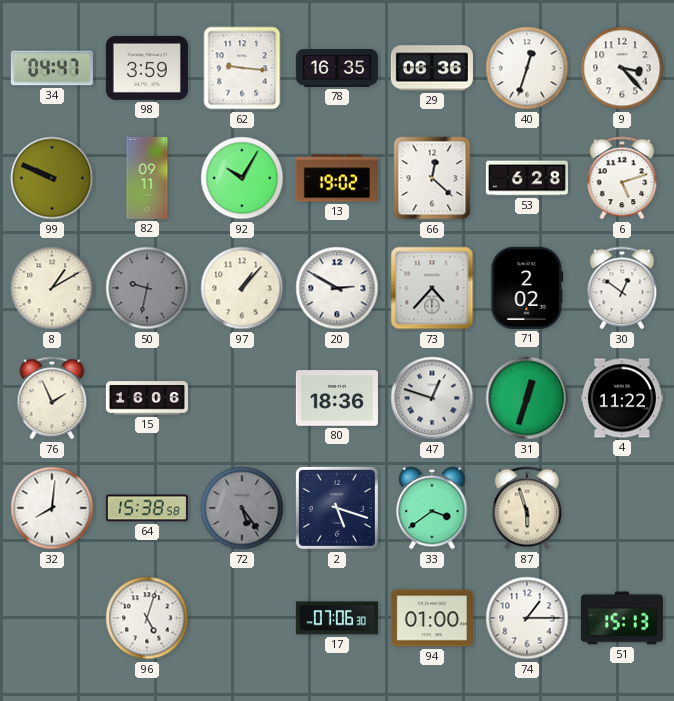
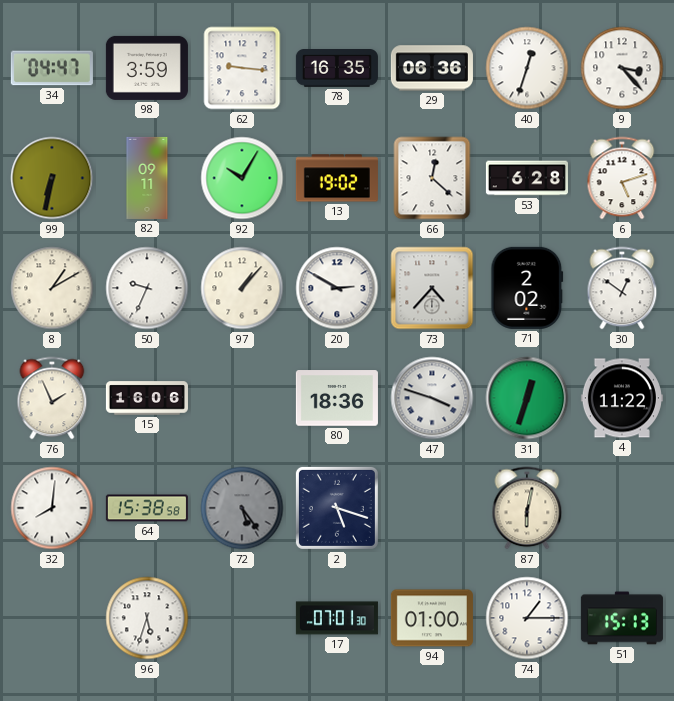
99: 9:49 -> 6:32 (52, 178)
50: 9:32 -> 9:34 (147, 288)
50 dial: grey -> white (147, 288)
47: 12:48 -> 3:48 (432, 398)
33: 3:39 -> none (432, 508)
87: 5:57 -> 6:02 (527, 508)
96: 5:03 -> 5:33 (147, 618)
17: 07:06 -> 07:01 (337, 618)
